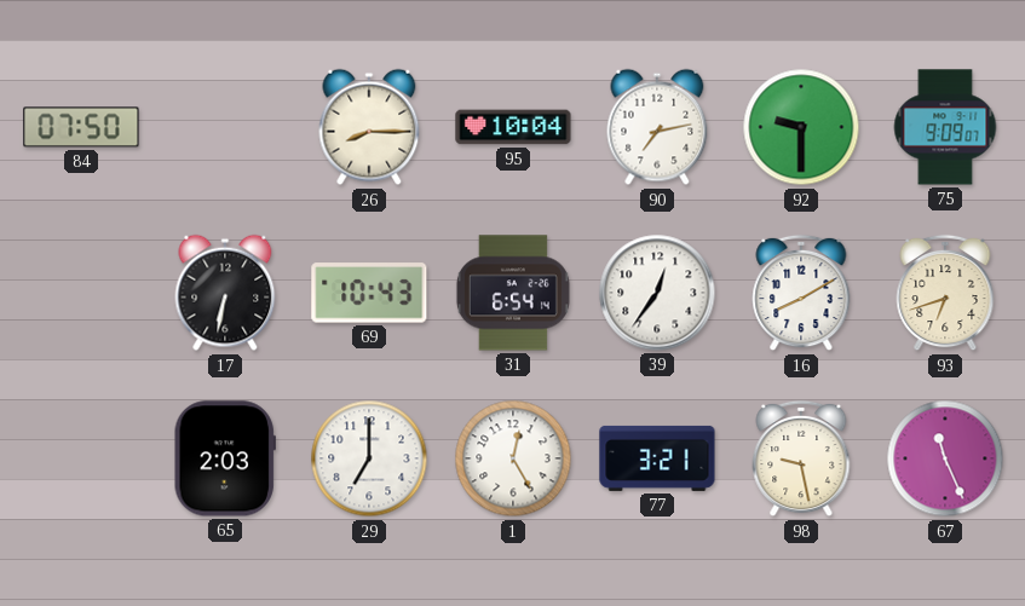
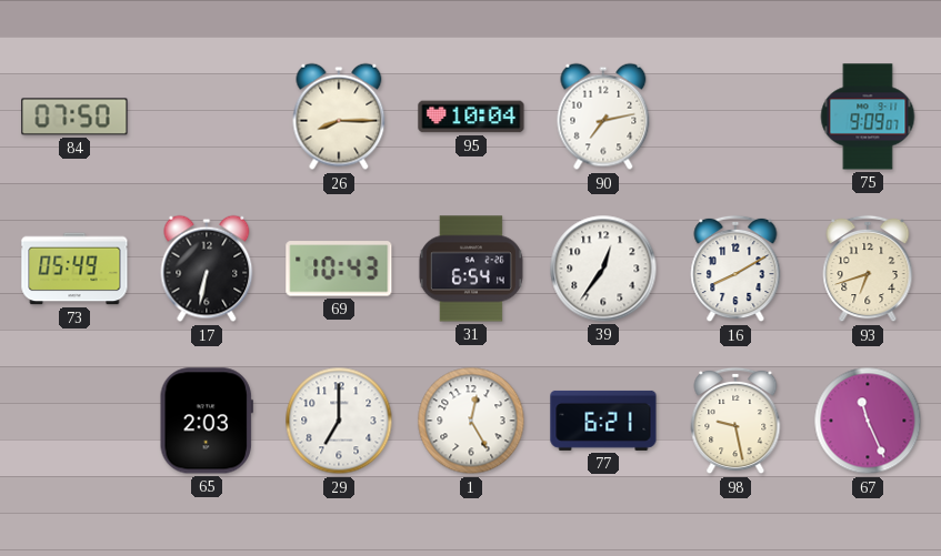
92: 9:30 -> none (801, 127)
73: none -> 05:49 (74, 269)
77: 3:21 -> 6:21 (603, 421)
